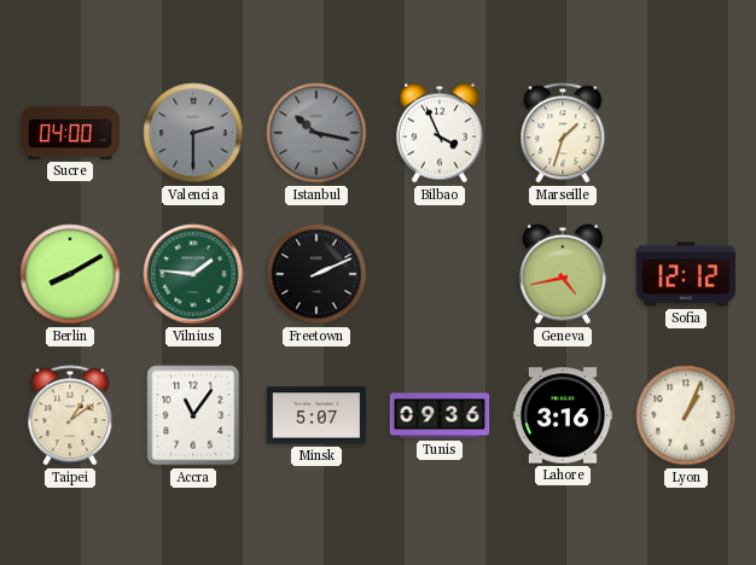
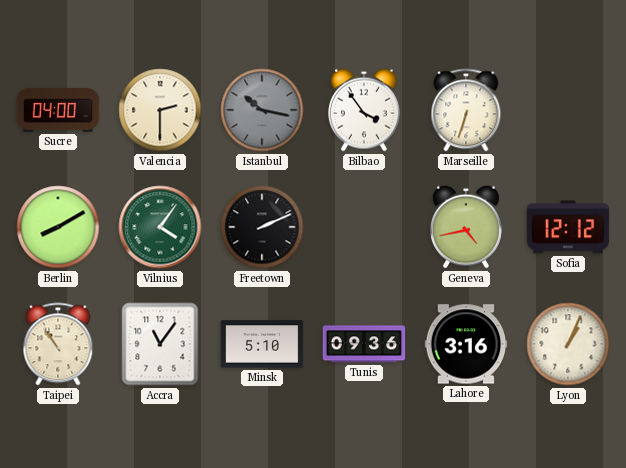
Valencia dial: grey -> cream (160, 110)
Bilbao: 3:56 -> 3:54 (364, 110)
Marseille: 1:33 -> 6:33 (466, 110)
Vilnius: 1:46 -> 4:06 (160, 227)
Taipei: 1:09 -> 10:54 (58, 344)
Minsk: 5:07 -> 5:10 (262, 344)
